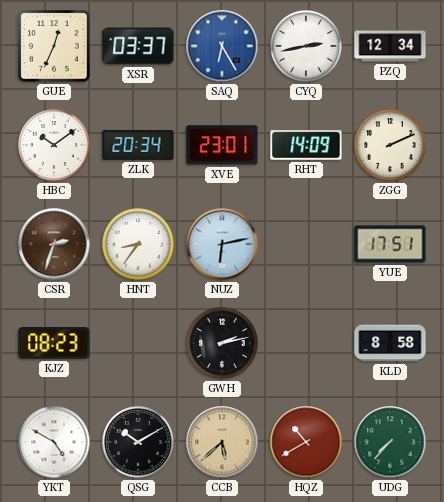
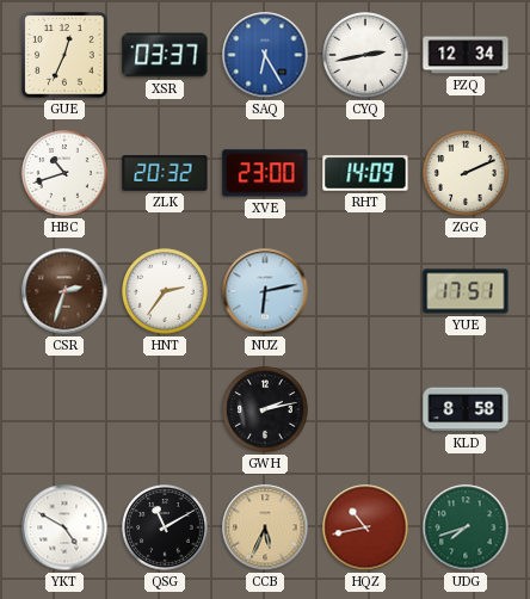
HBC: 10:09 -> 10:42 (64, 173)
ZLK: 20:34 -> 20:32 (165, 174)
XVE: 23:01 -> 23:00 (265, 173)
HNT: 8:36 -> 2:36 (165, 291)
KJZ: 08:23 -> none (54, 344)
QSG: 10:10 -> 11:10 (165, 527)
CCB: 5:38 -> 5:34 (265, 527)
HQZ: 10:40 -> 10:43 (365, 527)
UDG: 7:37 -> 7:42 (466, 527)
